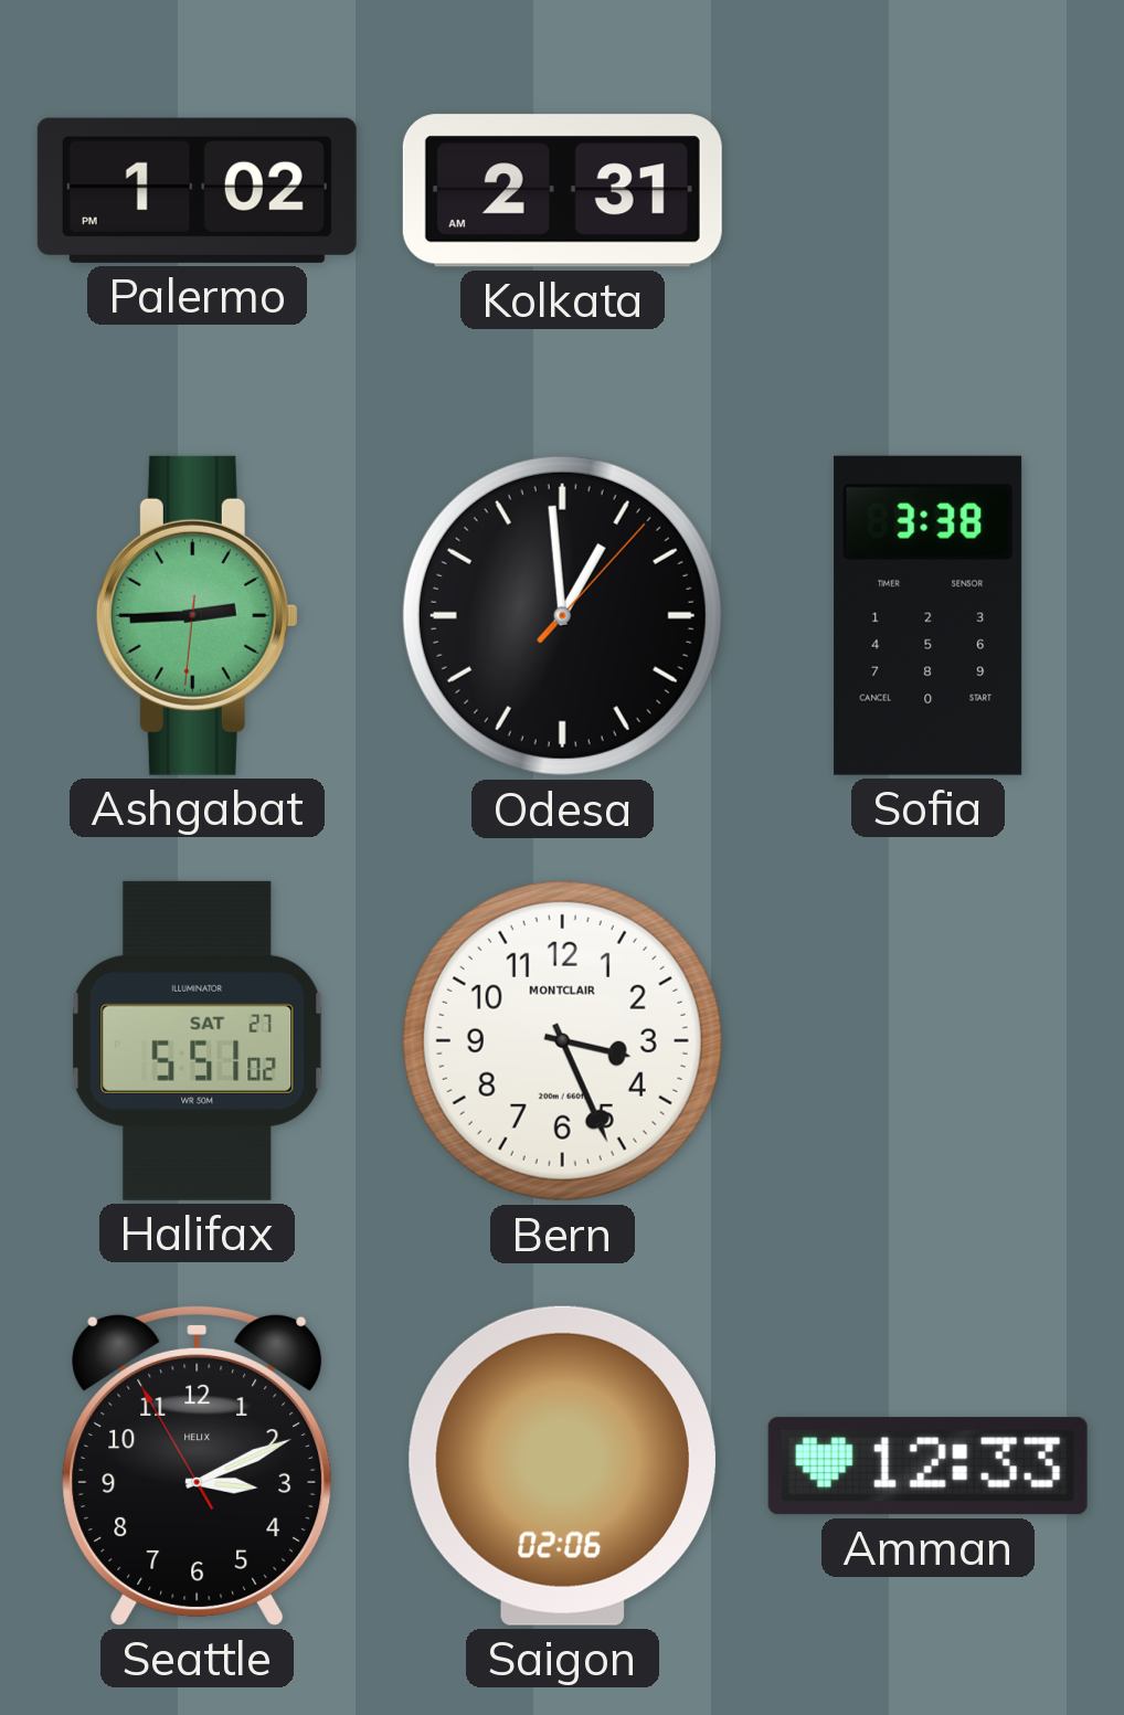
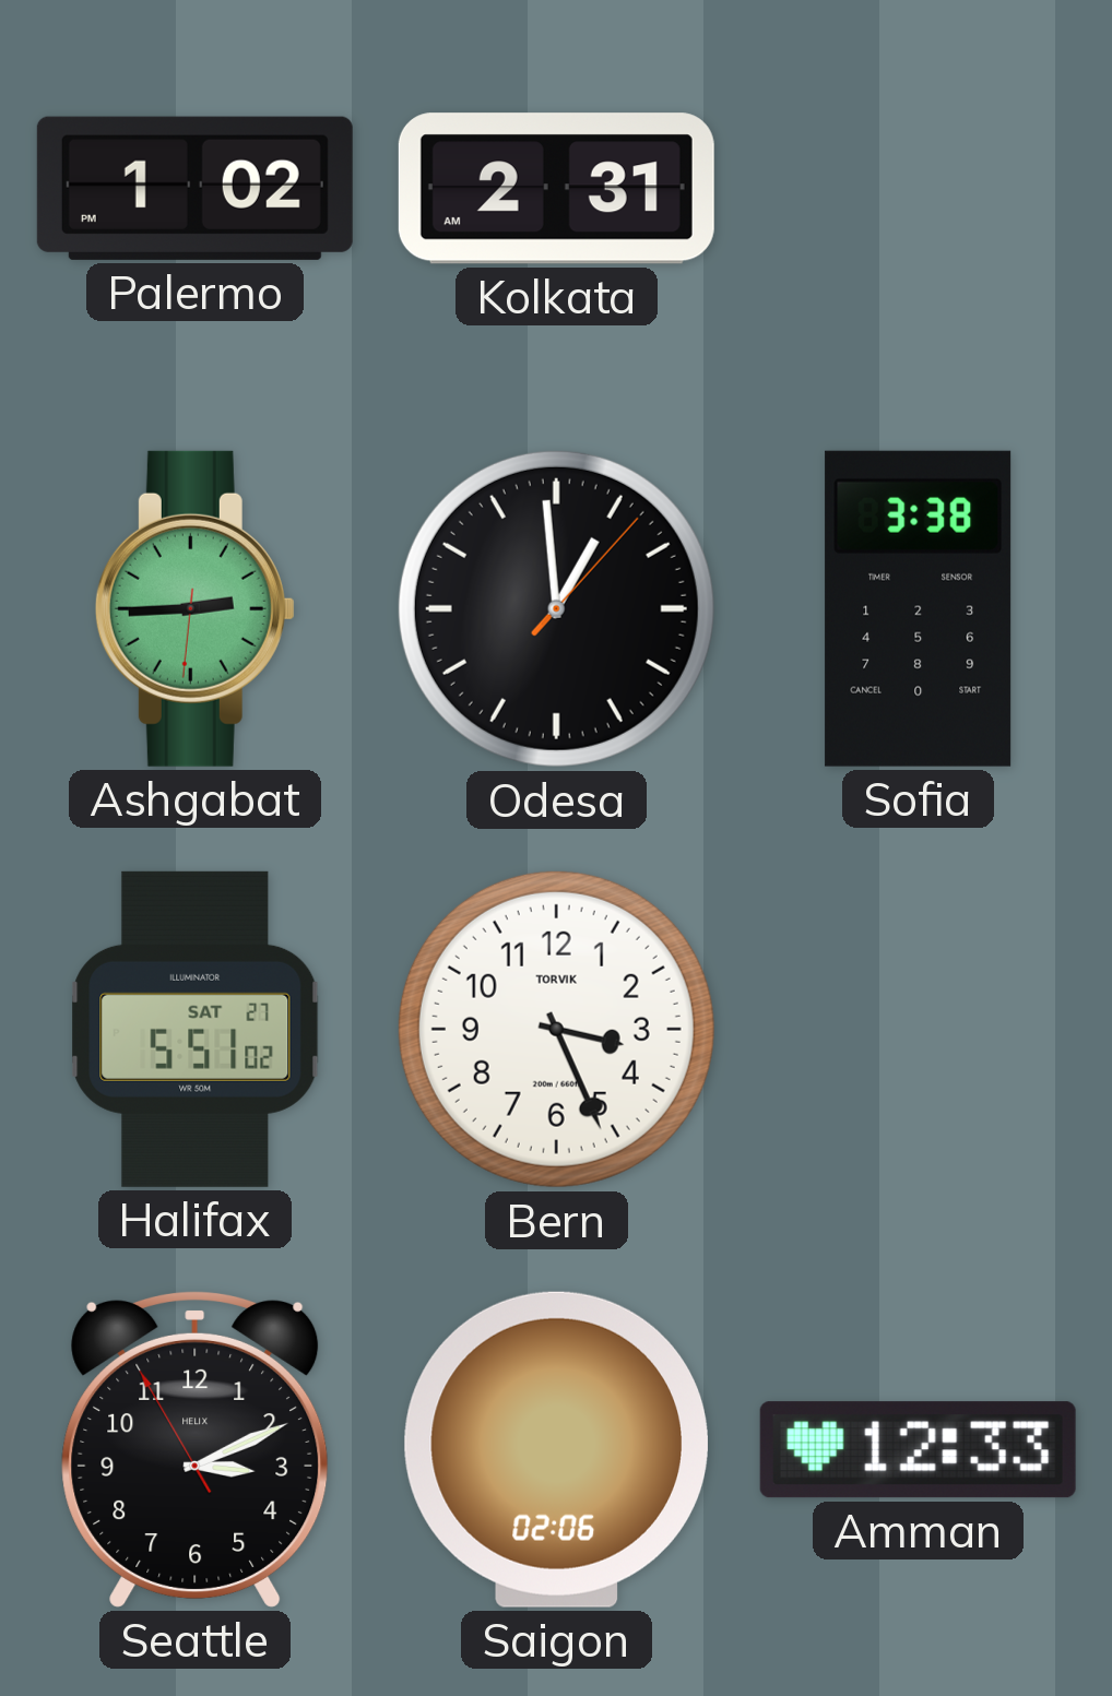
Bern brand: MONTCLAIR -> TORVIK (556, 1029)
